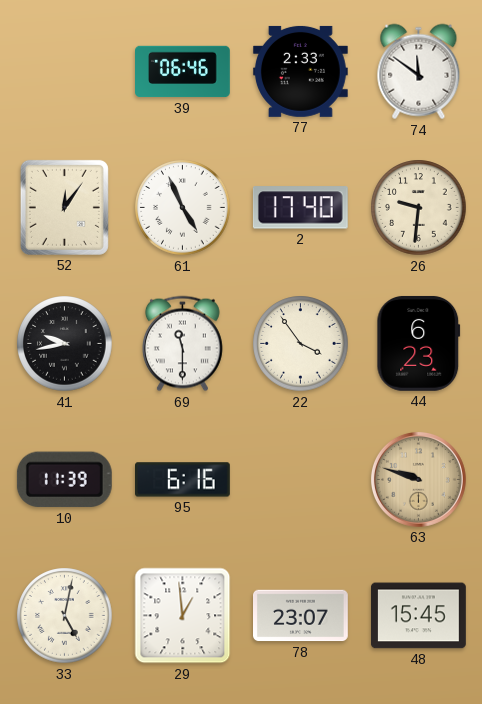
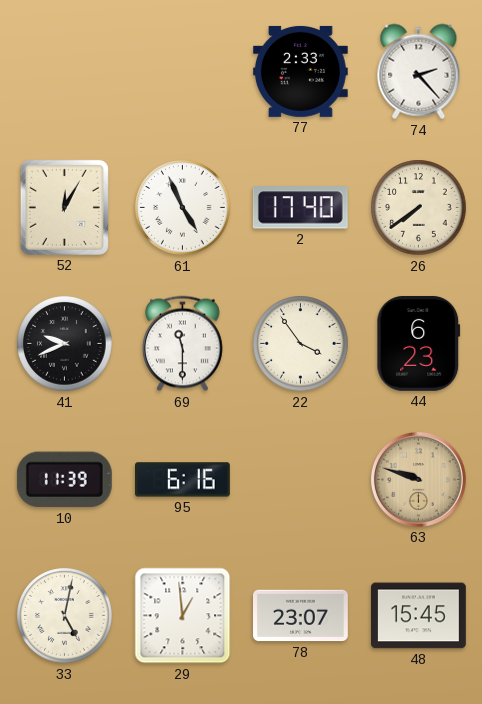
39: 06:46 -> none (183, 72)
74: 11:51 -> 2:23 (419, 72)
52: 12:06 -> 12:05 (64, 207)
26: 9:31 -> 7:39 (419, 208)
41: 9:43 -> 9:41 (65, 344)
